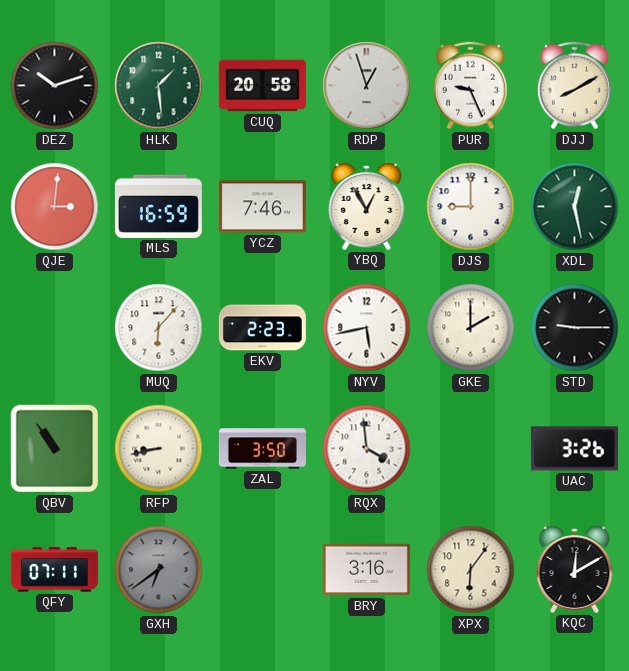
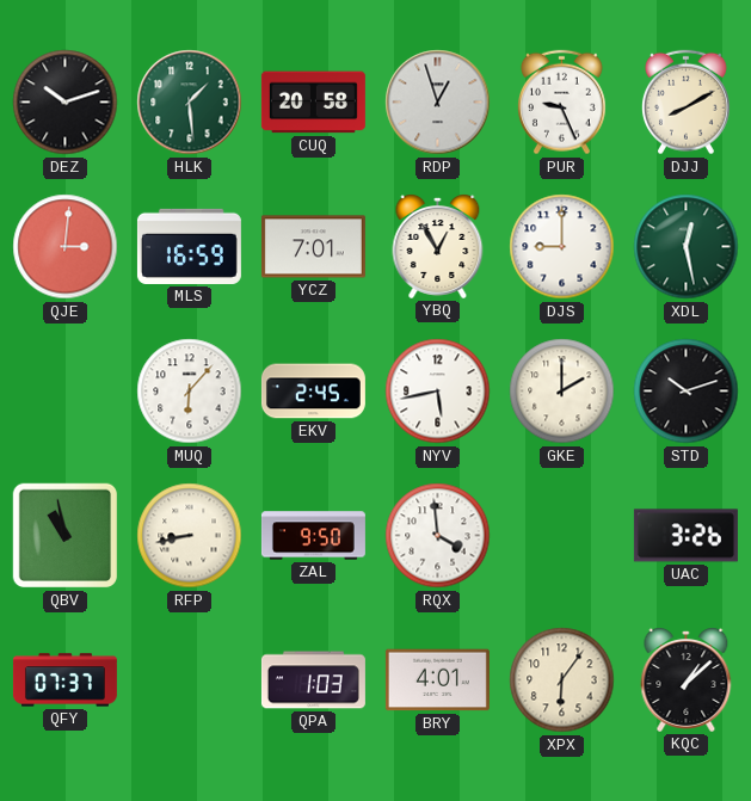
YCZ: 7:46 -> 7:01 (313, 247)
EKV: 2:23 -> 2:45 (313, 392)
STD: 9:15 -> 10:12 (687, 392)
QBV: 10:54 -> 10:58 (66, 536)
ZAL: 3:50 -> 9:50 (313, 536)
QFY: 07:11 -> 07:37 (64, 680)
GXH: 6:39 -> none (159, 570)
QPA: none -> 1:03 (313, 680)
BRY: 3:16 -> 4:01 (437, 680)
KQC: 12:10 -> 1:08 (687, 680)
